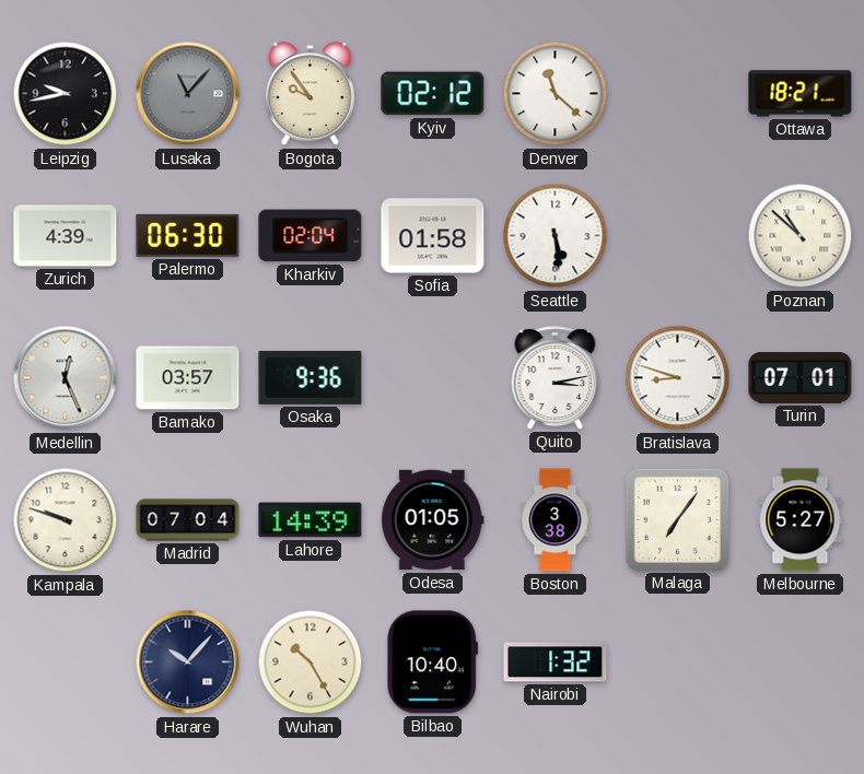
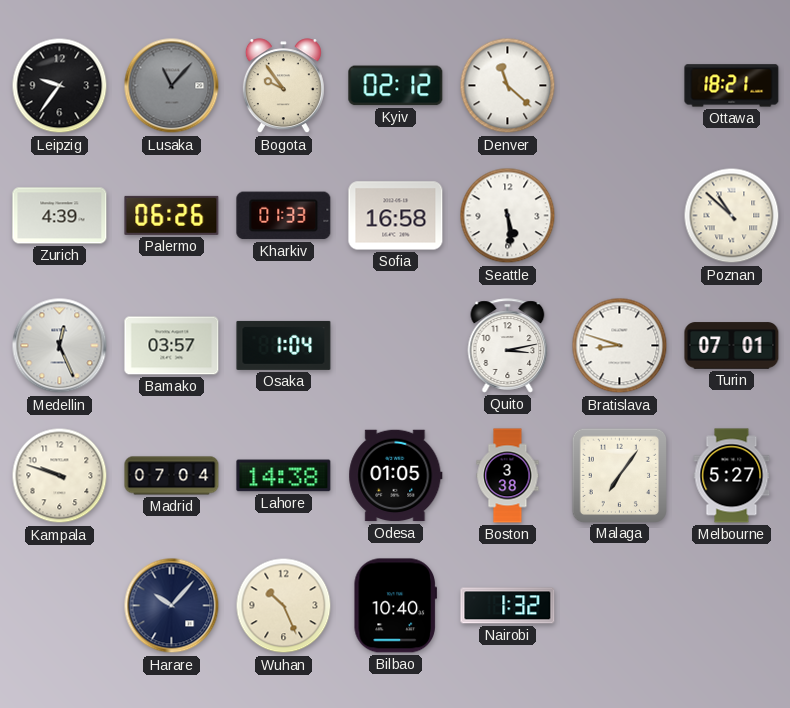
Leipzig: 9:43 -> 9:36 (60, 86)
Palermo: 06:30 -> 06:26 (172, 215)
Kharkiv: 02:04 -> 01:33 (284, 216)
Sofia: 01:58 -> 16:58 (396, 216)
Osaka: 9:36 -> 1:04 (284, 345)
Lahore: 14:39 -> 14:38 (284, 476)
Wuhan: 10:25 -> 10:26 (284, 606)
